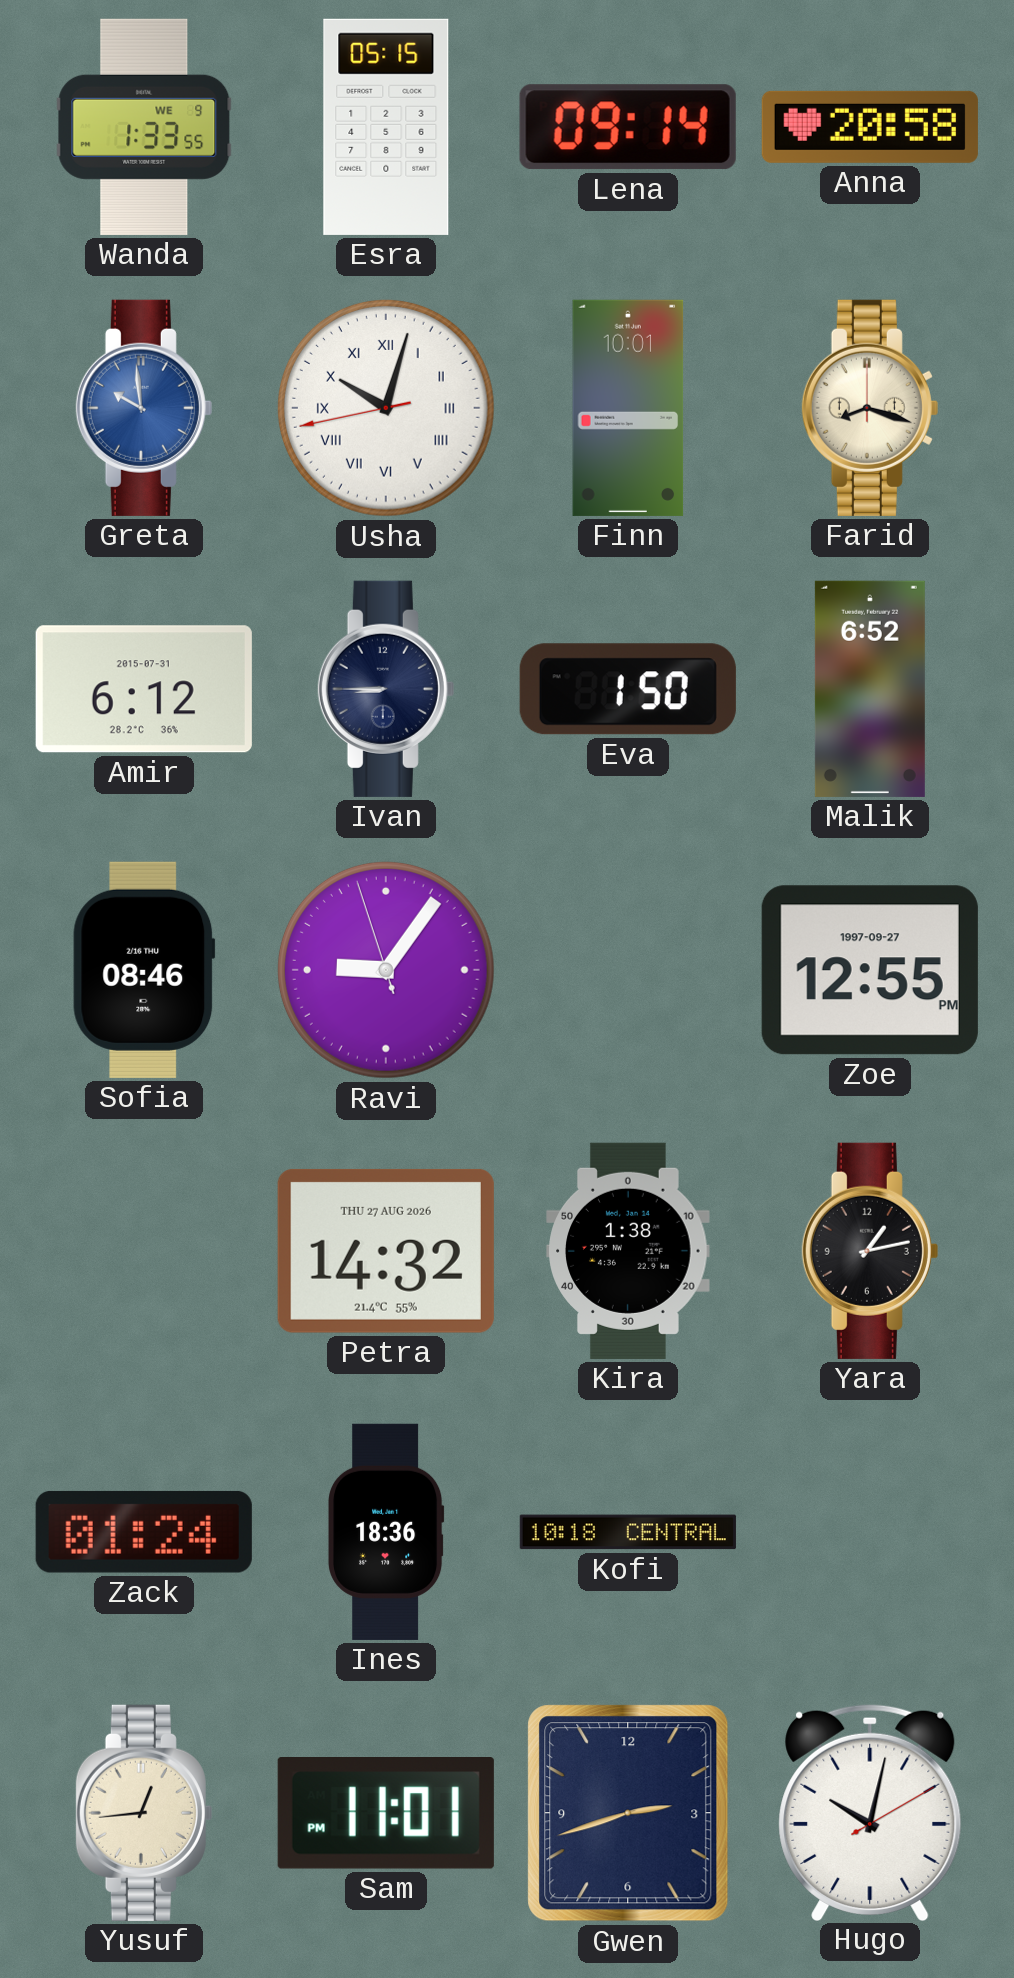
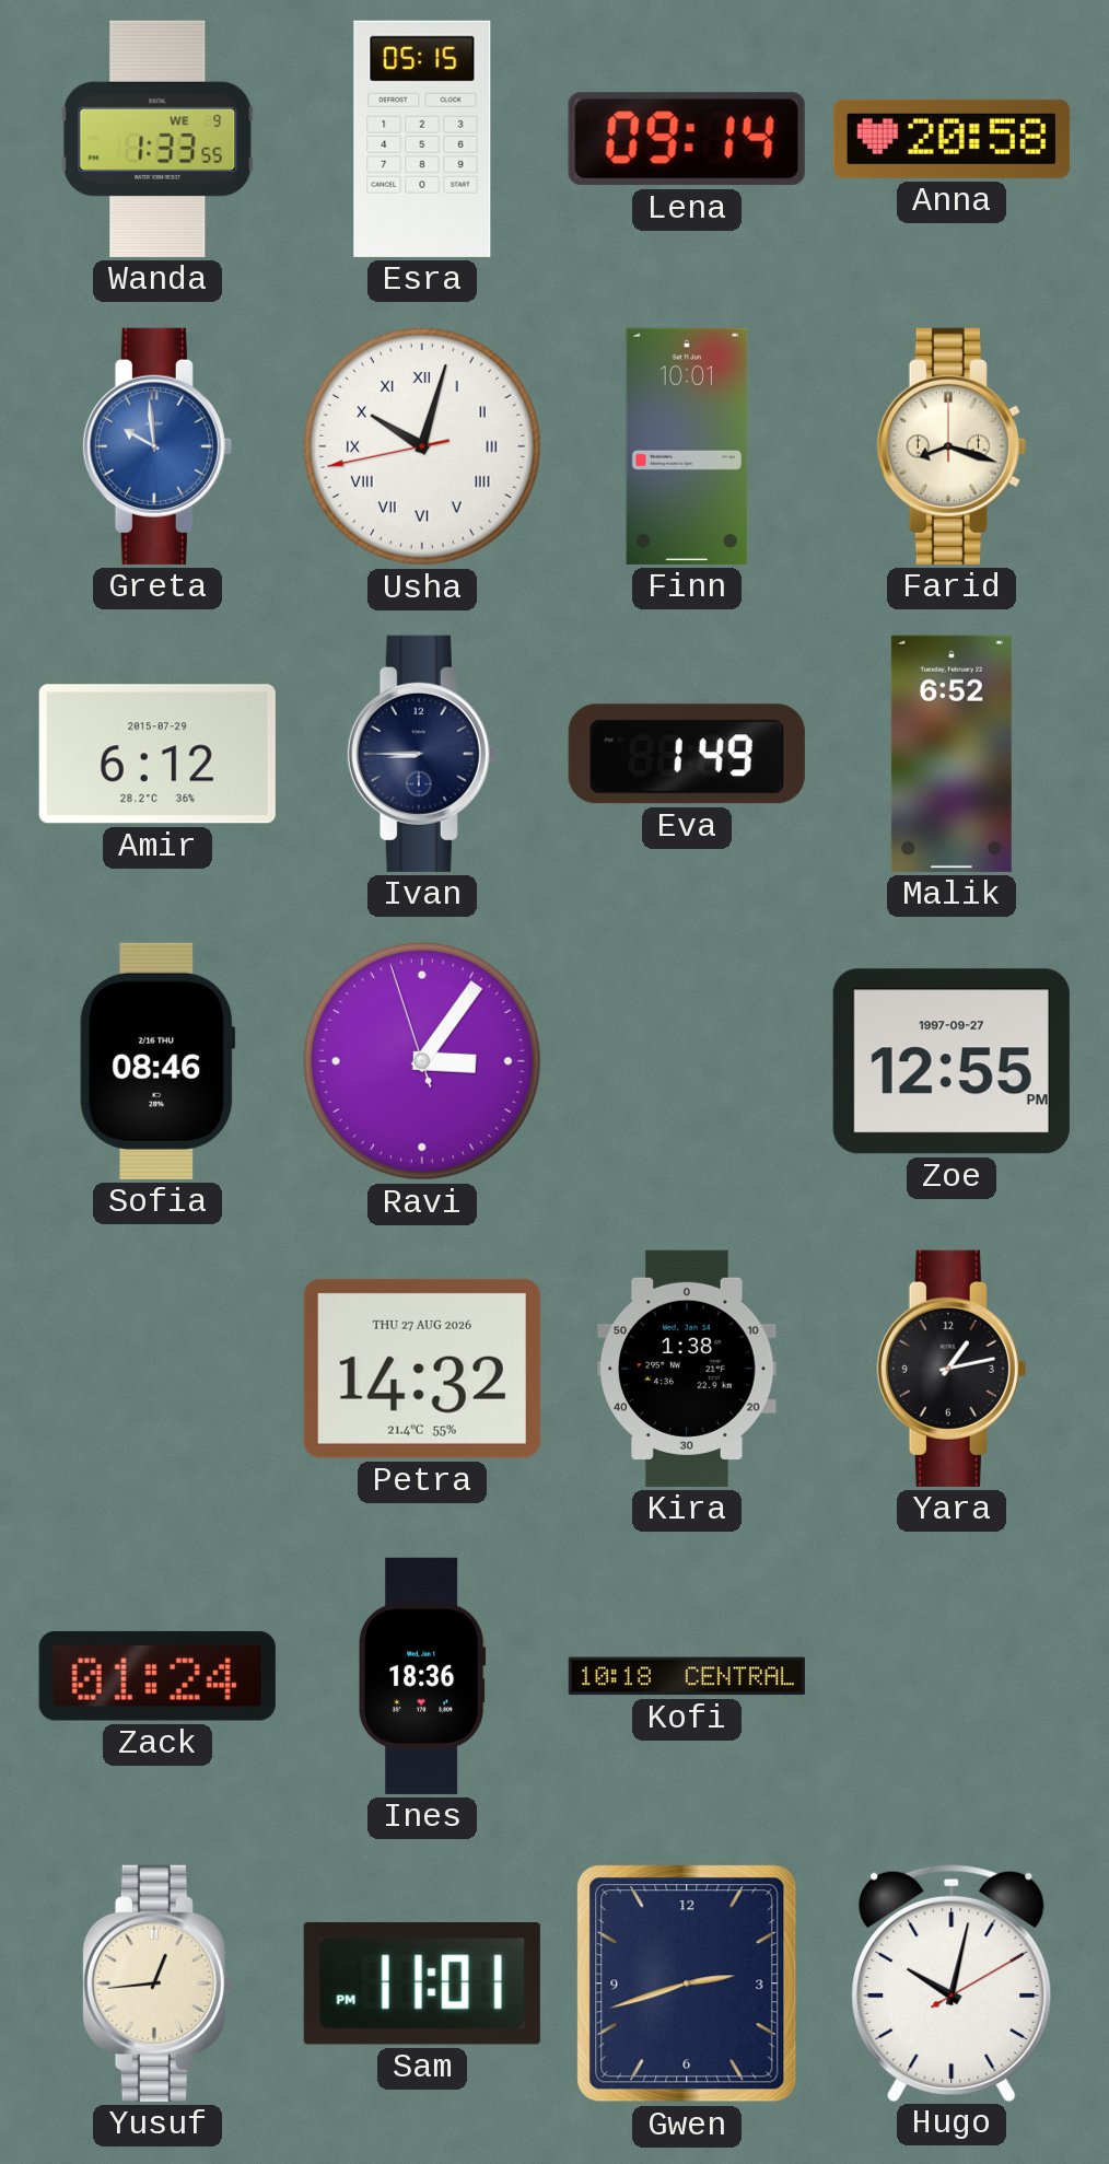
Amir date: 2015-07-31 -> 2015-07-29 (157, 754)
Eva: 1:50 -> 1:49 (687, 754)
Ravi: 9:05 -> 3:05 (422, 1061)
